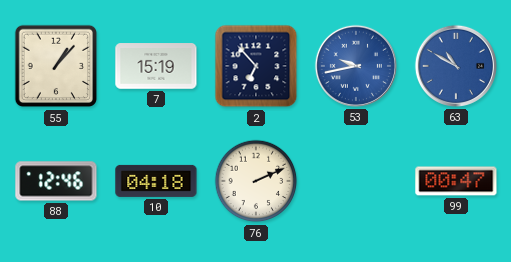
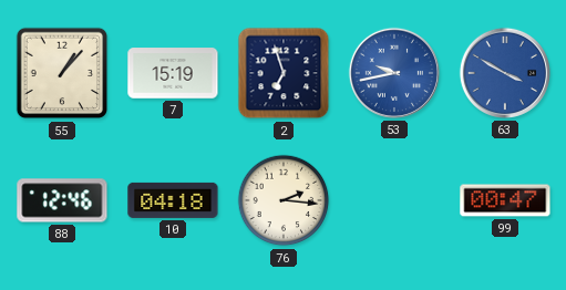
2: 6:53 -> 6:57 (284, 73)
63: 10:50 -> 3:50 (505, 73)
76: 2:11 -> 2:16 (284, 200)
